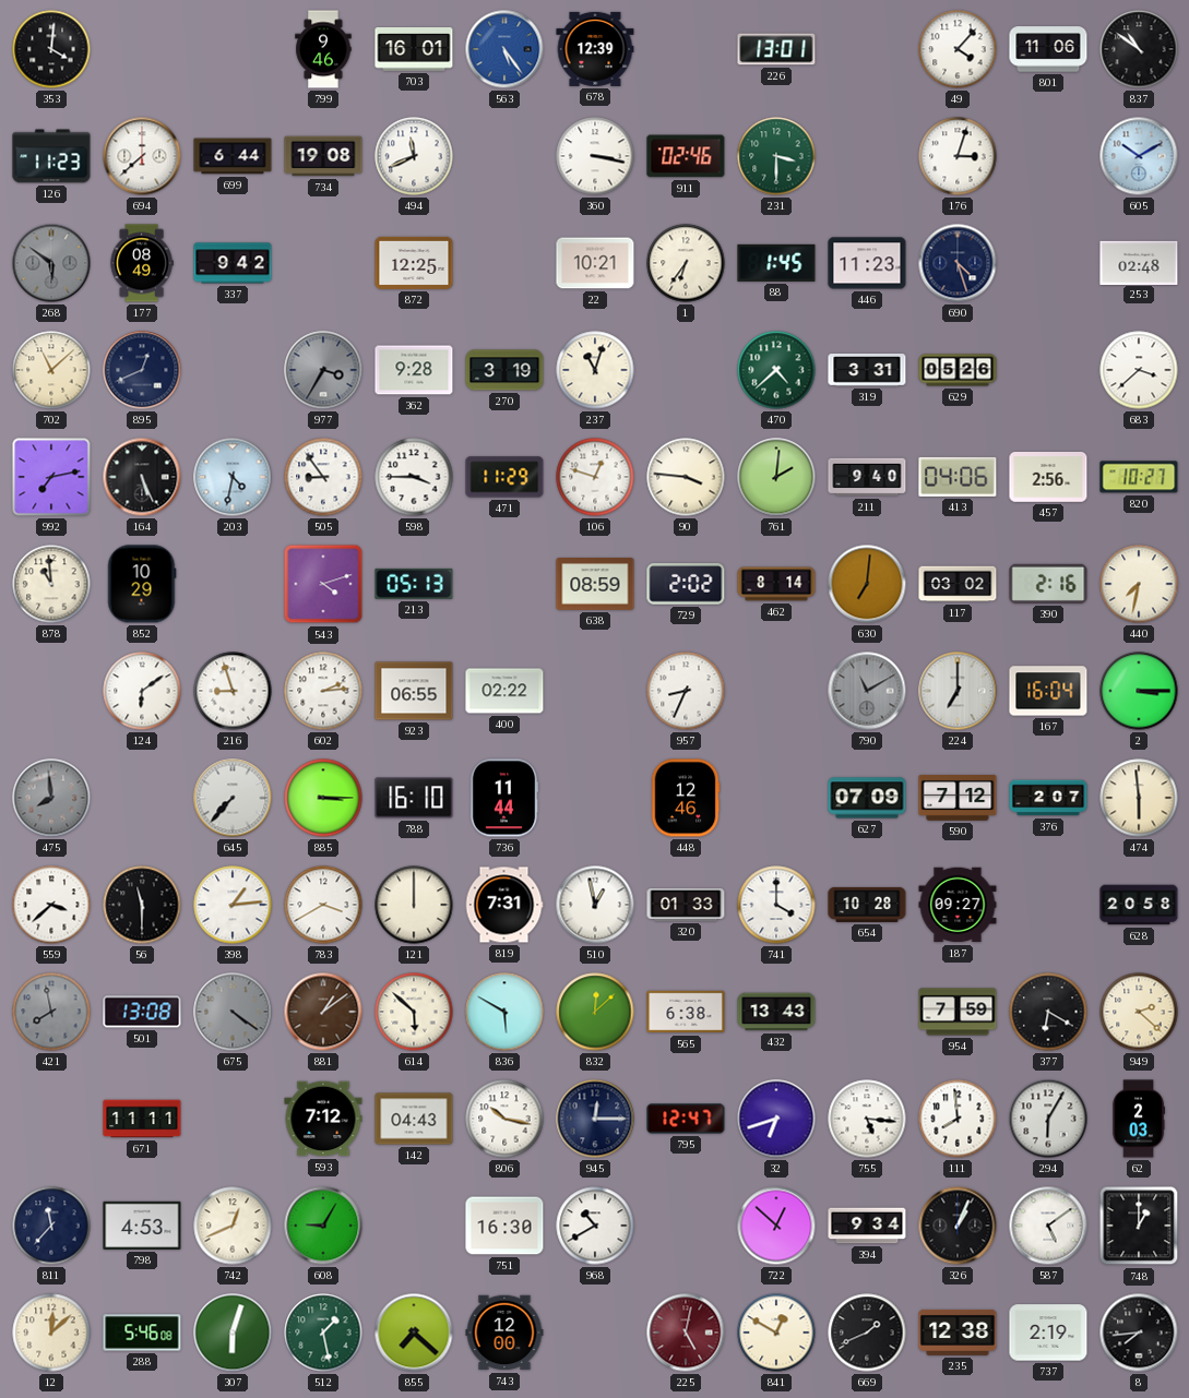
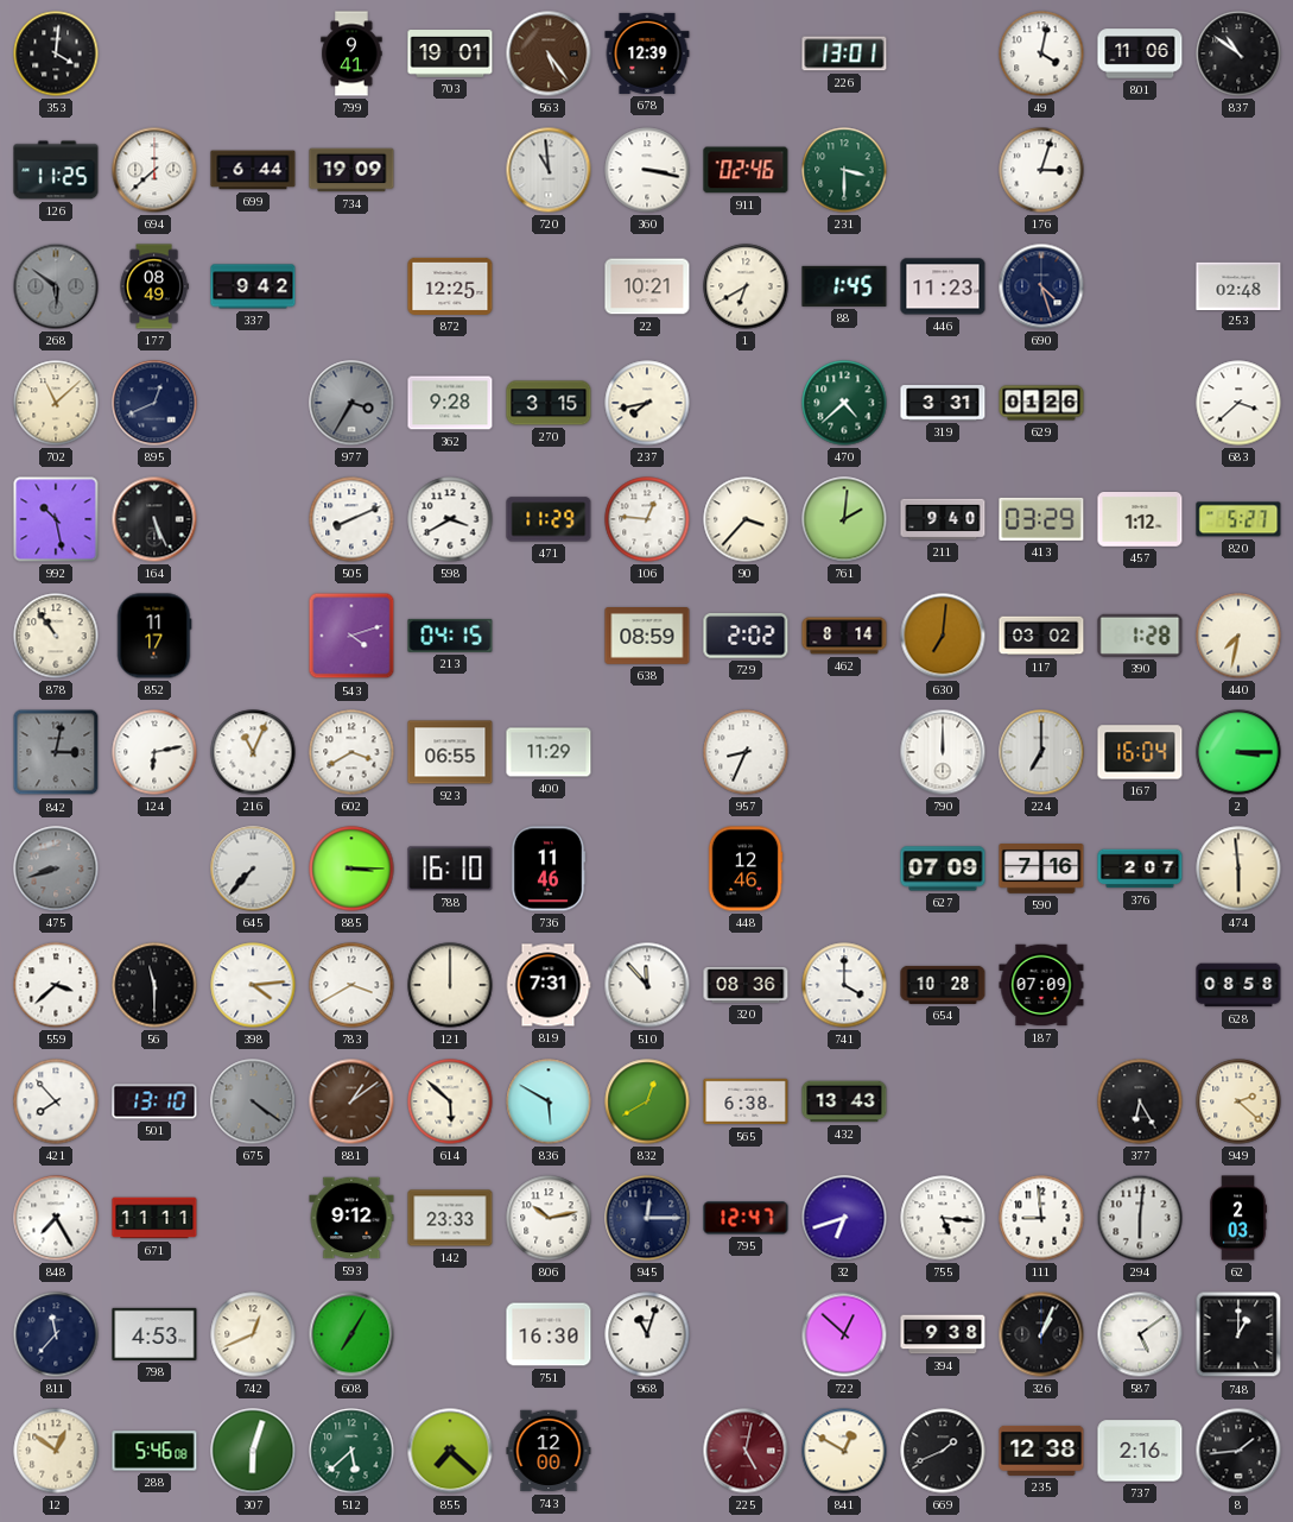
799: 9:46 -> 9:41 (351, 53)
703: 16:01 -> 19:01 (450, 55)
563 dial: blue -> brown (549, 53)
49: 4:07 -> 4:02 (1041, 53)
126: 11:23 -> 11:25 (56, 170)
734: 19:08 -> 19:09 (351, 170)
494: 11:41 -> none (414, 156)
720: none -> 10:59 (549, 170)
605: 10:10 -> none (1139, 156)
1: 6:36 -> 6:40 (746, 286)
270: 3:19 -> 3:15 (549, 403)
237: 11:03 -> 7:43 (647, 403)
629: 05:26 -> 01:26 (1041, 403)
992: 7:13 -> 10:28 (56, 519)
203: 4:32 -> none (233, 477)
505: 8:54 -> 8:11 (351, 519)
598: 3:45 -> 3:40 (450, 519)
106: 12:48 -> 12:46 (647, 519)
90: 3:46 -> 3:37 (746, 519)
413: 04:06 -> 03:29 (1041, 519)
457: 2:56 -> 1:12 (1140, 520)
820: 10:27 -> 5:27 (1238, 519)
878: 10:59 -> 10:54 (56, 636)
852: 10:29 -> 11:17 (154, 636)
213: 05:13 -> 04:15 (450, 636)
390: 2:16 -> 1:28 (1140, 636)
842: none -> 3:02 (56, 752)
124: 6:09 -> 6:13 (154, 752)
216: 8:57 -> 11:04 (253, 752)
602: 2:14 -> 3:40 (351, 752)
400: 02:22 -> 11:29 (549, 752)
790: 11:10 -> 12:00 (943, 752)
790 dial: grey -> white (943, 752)
475: 7:59 -> 8:42 (56, 869)
736: 11:44 -> 11:46 (549, 869)
590: 7:12 -> 7:16 (1041, 870)
398: 1:14 -> 4:14 (253, 985)
510: 12:58 -> 11:53 (647, 985)
320: 01:33 -> 08:36 (746, 985)
187: 09:27 -> 07:09 (1041, 985)
628: 20:58 -> 08:58 (1238, 985)
421: 7:58 -> 7:53 (56, 1101)
421 dial: grey -> white (56, 1101)
501: 13:08 -> 13:10 (154, 1101)
832: 12:08 -> 12:40 (647, 1101)
954: 7:59 -> none (958, 1012)
377: 6:20 -> 6:25 (1140, 1101)
848: none -> 7:25 (56, 1218)
593: 7:12 -> 9:12 (351, 1218)
142: 04:43 -> 23:33 (450, 1218)
806: 10:17 -> 10:13 (549, 1218)
111: 7:59 -> 8:59 (1041, 1218)
294: 6:05 -> 6:01 (1140, 1218)
608: 9:05 -> 7:05 (351, 1334)
968: 10:40 -> 11:03 (647, 1334)
394: 9:34 -> 9:38 (943, 1334)
12: 12:08 -> 12:51 (56, 1451)
512: 1:28 -> 5:38 (351, 1451)
737: 2:19 -> 2:16 (1140, 1451)
8: 7:44 -> 1:44 (1238, 1451)
